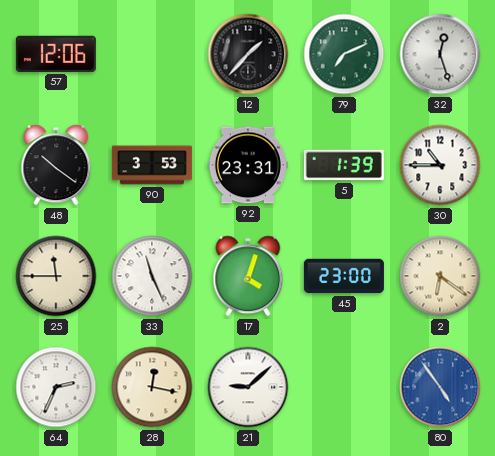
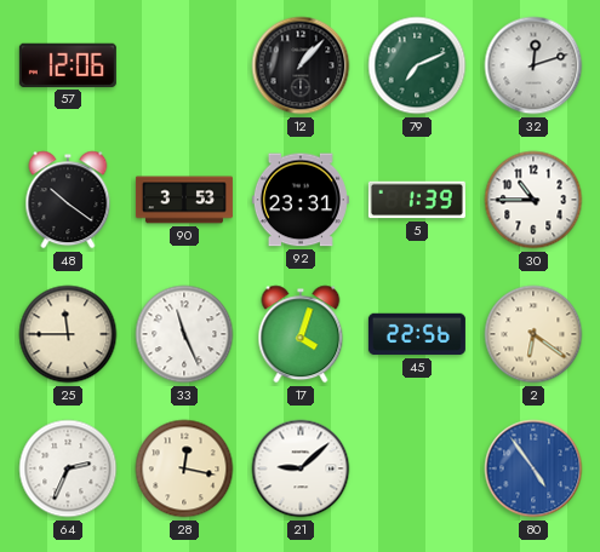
12: 1:37 -> 1:07 (301, 65)
32: 12:27 -> 12:12 (533, 65)
45: 23:00 -> 22:56 (417, 334)
